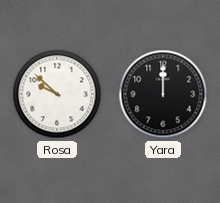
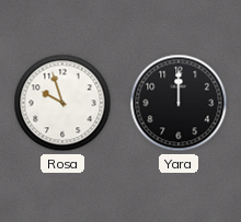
Rosa: 9:52 -> 9:57 (62, 103)
